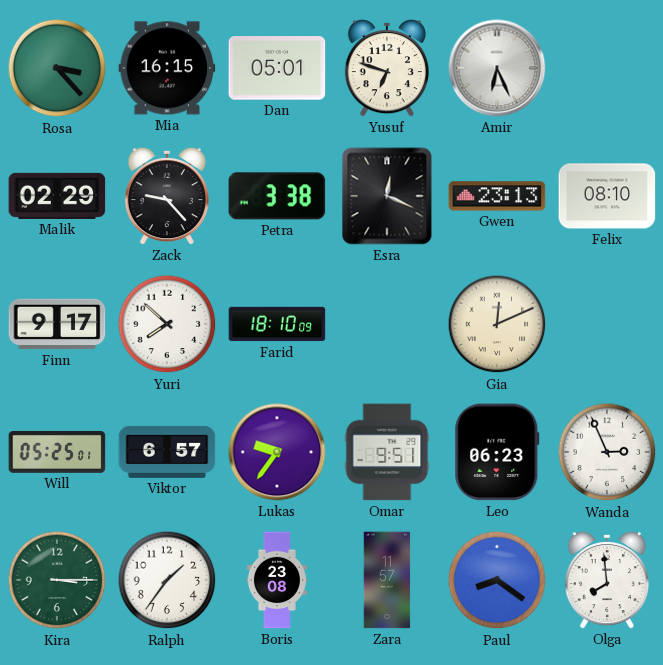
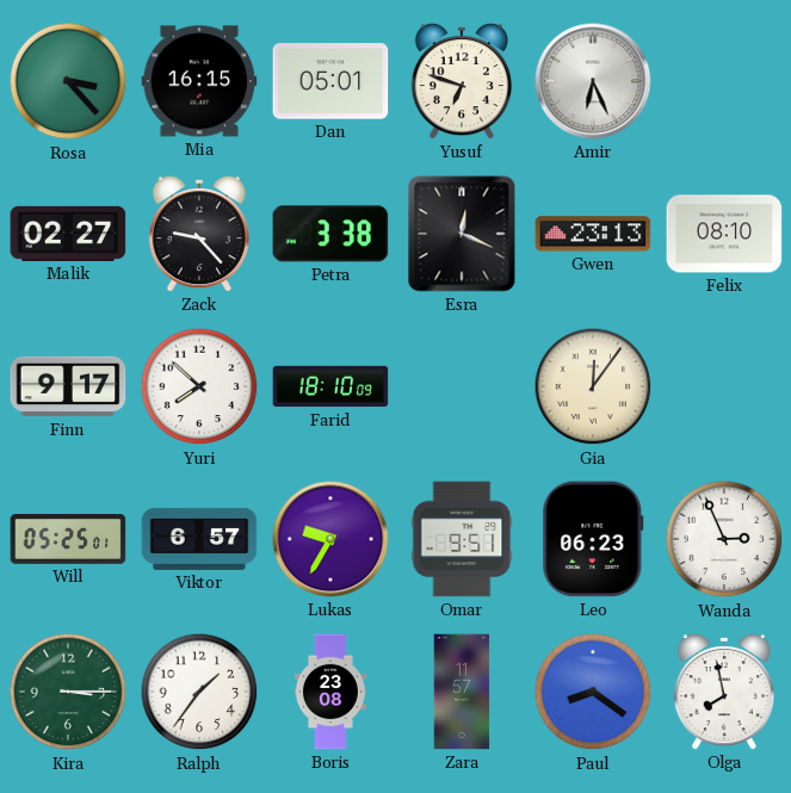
Malik: 02:29 -> 02:27 (68, 234)
Gia: 12:11 -> 12:06 (593, 386)
Lukas: 9:36 -> 9:35 (330, 539)
Olga: 7:59 -> 7:58 (723, 692)
